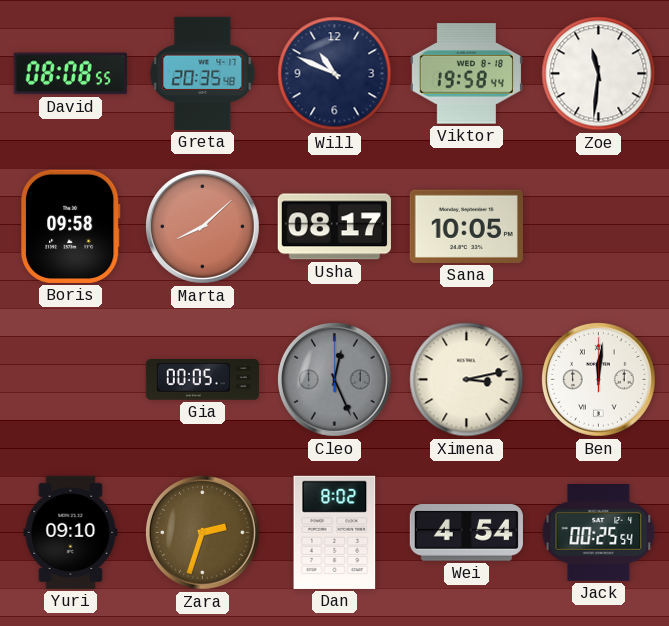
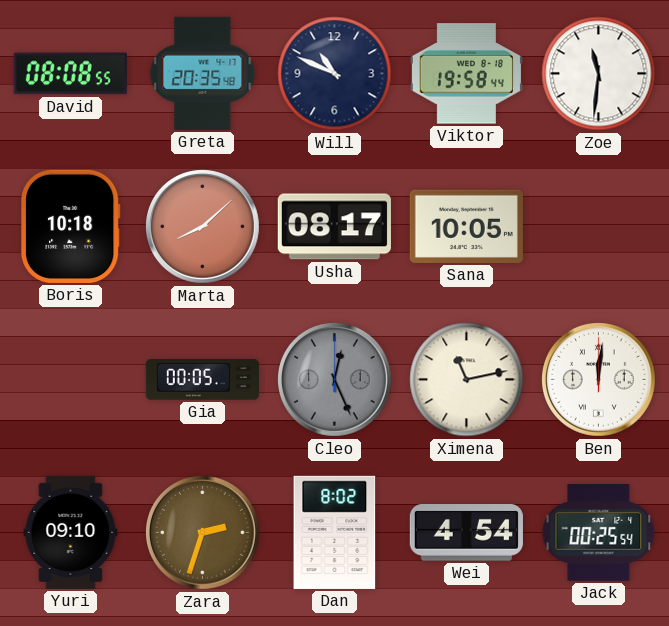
Boris: 09:58 -> 10:18 (70, 226)
Ximena: 3:13 -> 11:13 (467, 380)
